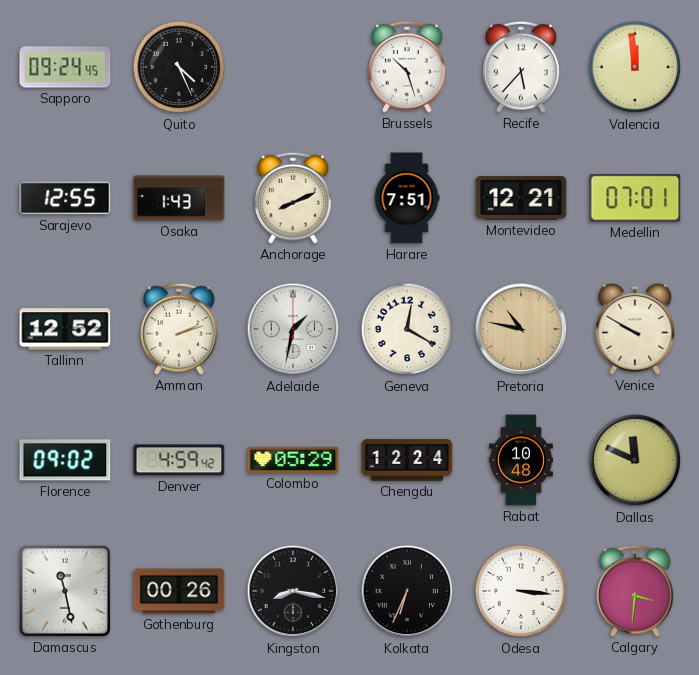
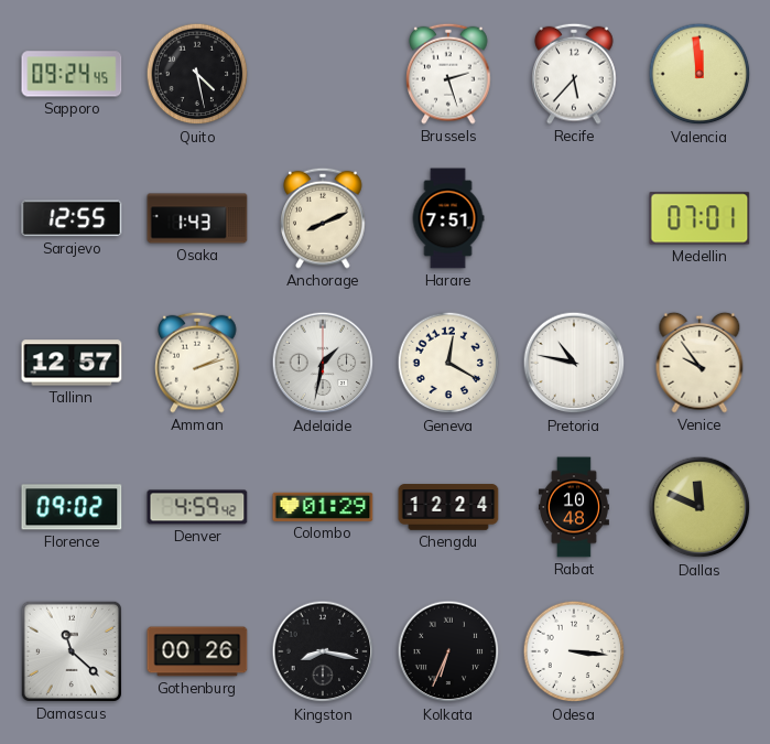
Quito: 4:26 -> 4:28 (197, 74)
Brussels: 10:27 -> 2:27 (448, 74)
Montevideo: 12:21 -> none (521, 198)
Tallinn: 12:52 -> 12:57 (72, 363)
Pretoria dial: champagne -> white (574, 363)
Venice: 9:50 -> 9:54 (699, 363)
Colombo: 05:29 -> 01:29 (323, 507)
Damascus: 11:28 -> 11:22 (72, 651)
Calgary: 3:31 -> none (635, 591)
